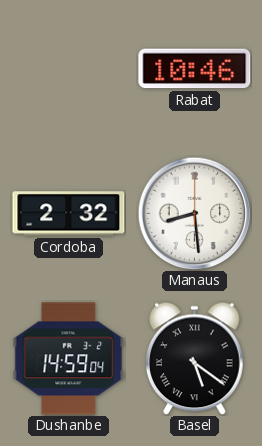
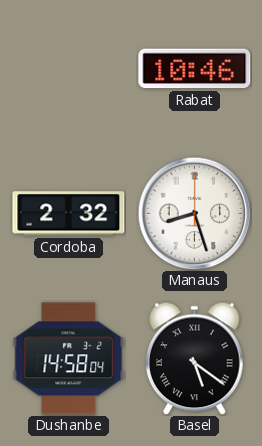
Manaus: 8:29 -> 8:27 (194, 213)
Dushanbe: 14:59 -> 14:58 (69, 359)
